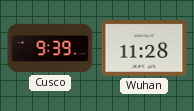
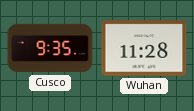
Cusco: 9:39 -> 9:35 (50, 48)
